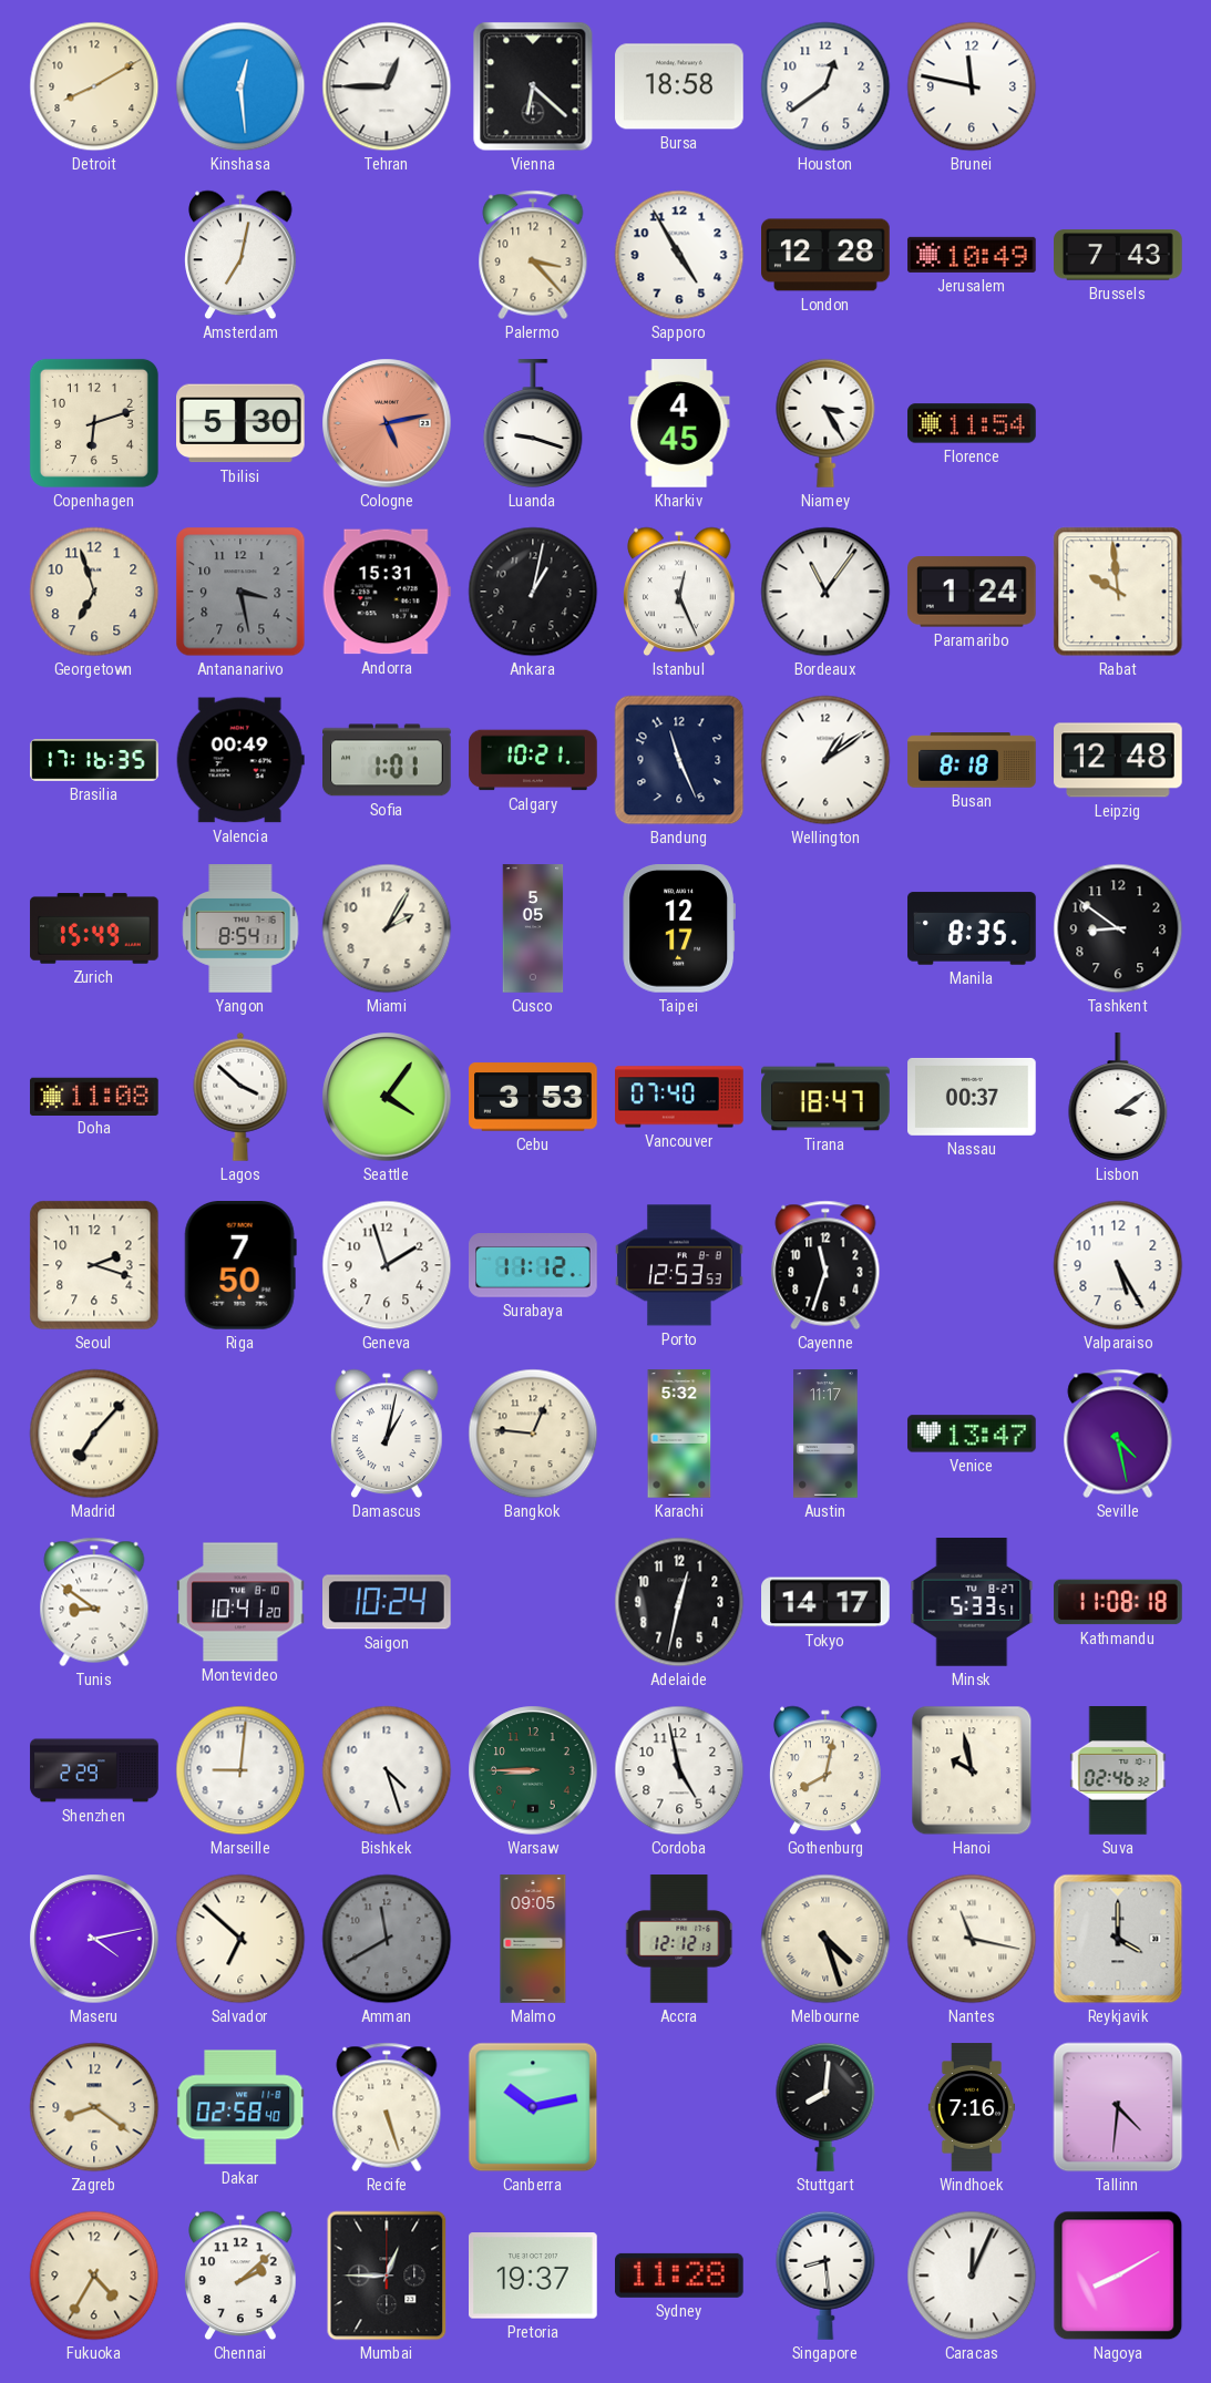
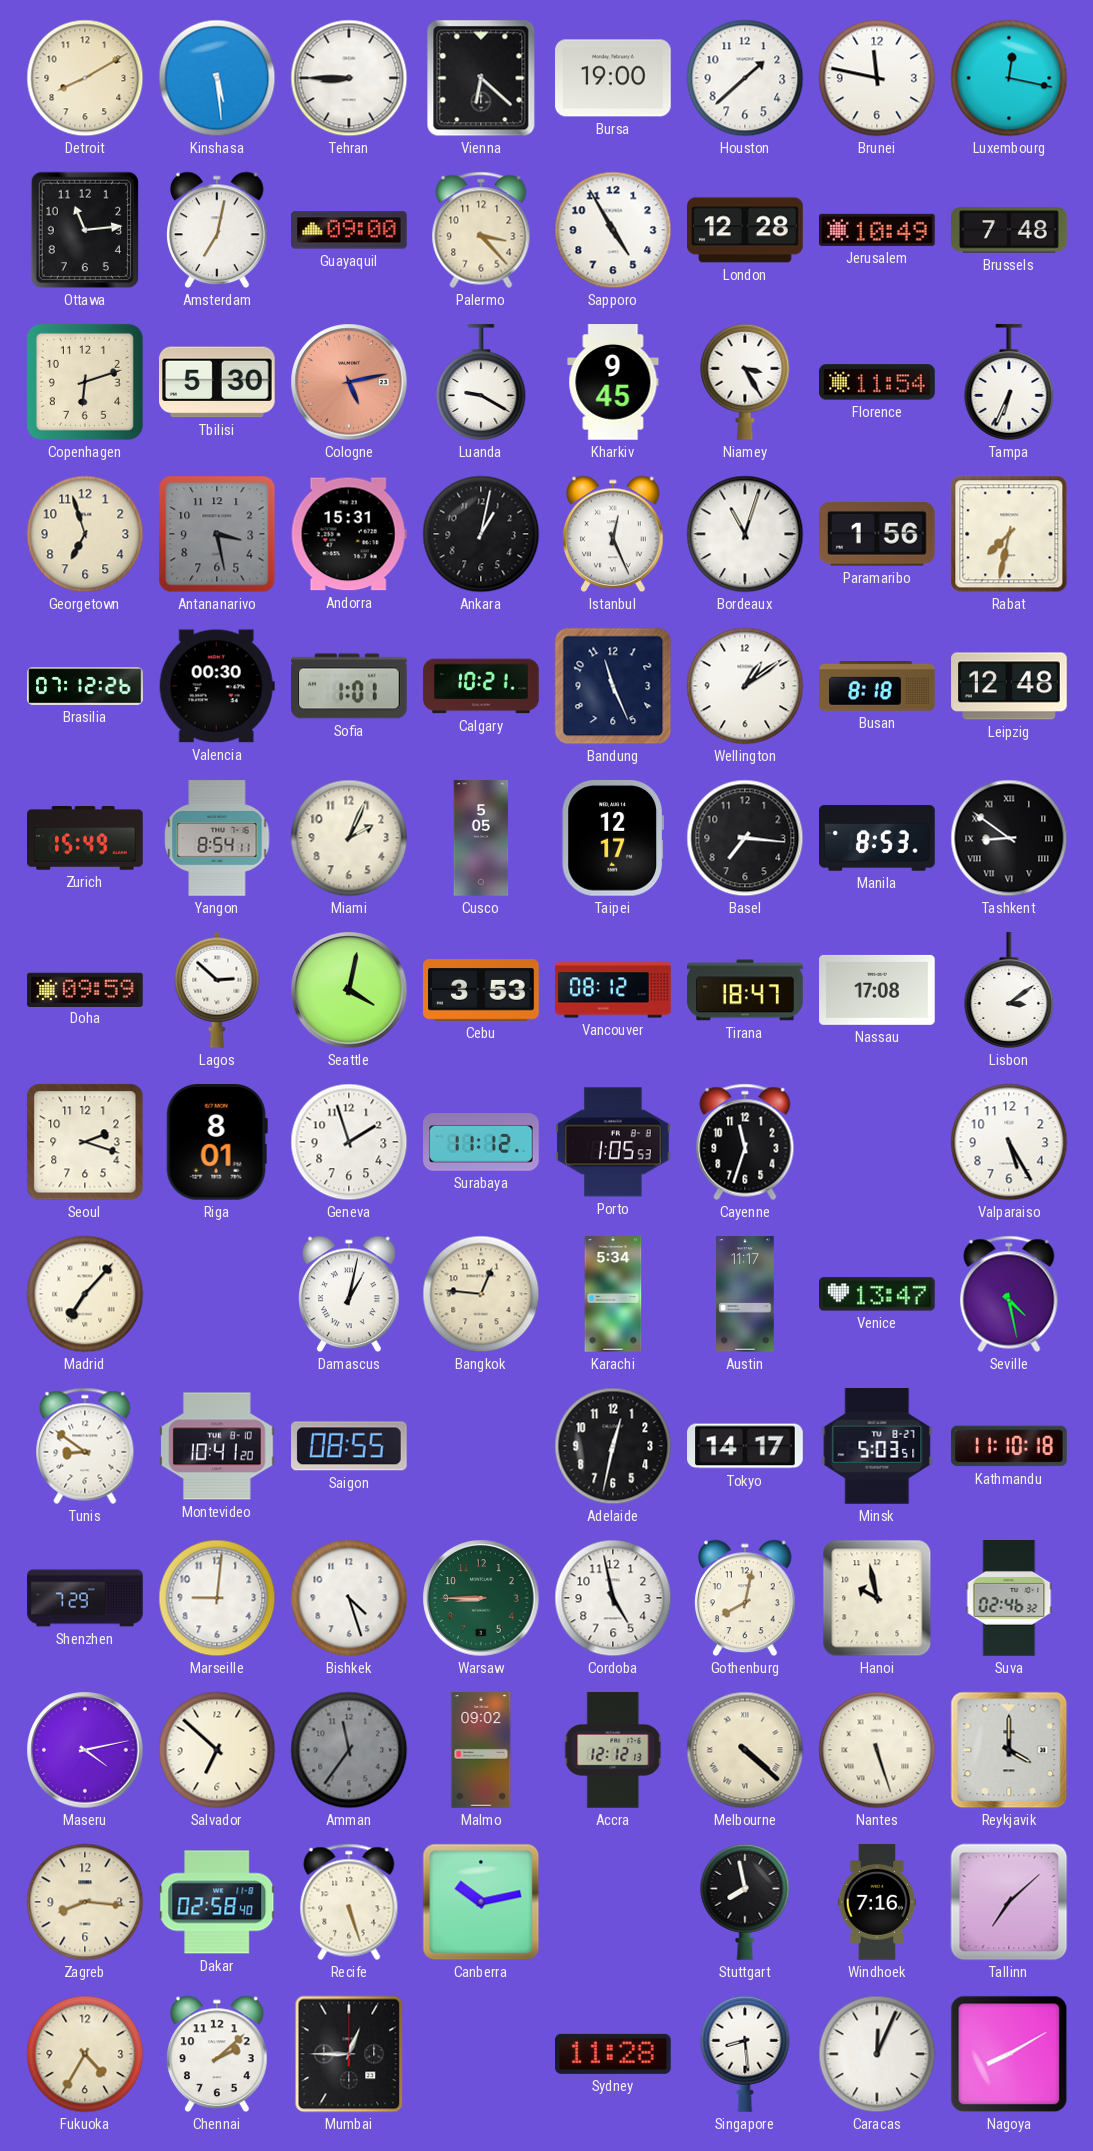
Kinshasa: 12:29 -> 5:29 (217, 78)
Tehran: 12:45 -> 8:45 (349, 78)
Bursa: 18:58 -> 19:00 (613, 78)
Houston: 12:39 -> 1:38 (745, 78)
Luxembourg: none -> 12:17 (1009, 78)
Ottawa: none -> 11:14 (84, 230)
Guayaquil: none -> 09:00 (349, 230)
Brussels: 7:43 -> 7:48 (1009, 230)
Luanda: 9:18 -> 9:20 (481, 382)
Kharkiv: 4:45 -> 9:45 (613, 382)
Tampa: none -> 6:34 (1009, 382)
Bordeaux: 11:06 -> 11:03 (745, 534)
Paramaribo: 1:24 -> 1:56 (878, 534)
Rabat: 9:59 -> 7:32 (1009, 534)
Brasilia: 17:16 -> 07:12 (85, 686)
Valencia: 00:49 -> 00:30 (217, 686)
Miami: 2:05 -> 2:04 (349, 838)
Basel: none -> 7:16 (745, 838)
Manila: 8:35 -> 8:53 (877, 838)
Tashkent numerals: Arabic -> Roman (1009, 838)
Doha: 11:08 -> 09:59 (85, 989)
Lagos: 3:52 -> 2:52 (217, 990)
Seattle: 4:06 -> 4:02 (349, 990)
Vancouver: 07:40 -> 08:12 (613, 990)
Nassau: 00:37 -> 17:08 (877, 990)
Riga: 7:50 -> 8:01 (217, 1143)
Porto: 12:53 -> 1:05 (613, 1142)
Karachi: 5:32 -> 5:34 (613, 1294)
Saigon: 10:24 -> 08:55 (350, 1446)
Minsk: 5:33 -> 5:03 (877, 1447)
Kathmandu: 11:08 -> 11:10 (1009, 1446)
Shenzhen: 2:29 -> 7:29 (85, 1598)
Amman: 11:40 -> 11:36 (349, 1750)
Malmo: 09:05 -> 09:02 (481, 1750)
Melbourne: 4:27 -> 4:22 (745, 1750)
Nantes: 11:17 -> 5:27 (877, 1750)
Zagreb: 8:21 -> 8:16 (85, 1902)
Stuttgart: 8:01 -> 7:58 (745, 1902)
Tallinn: 4:31 -> 7:08 (1009, 1902)
Pretoria: 19:37 -> none (534, 2276)
